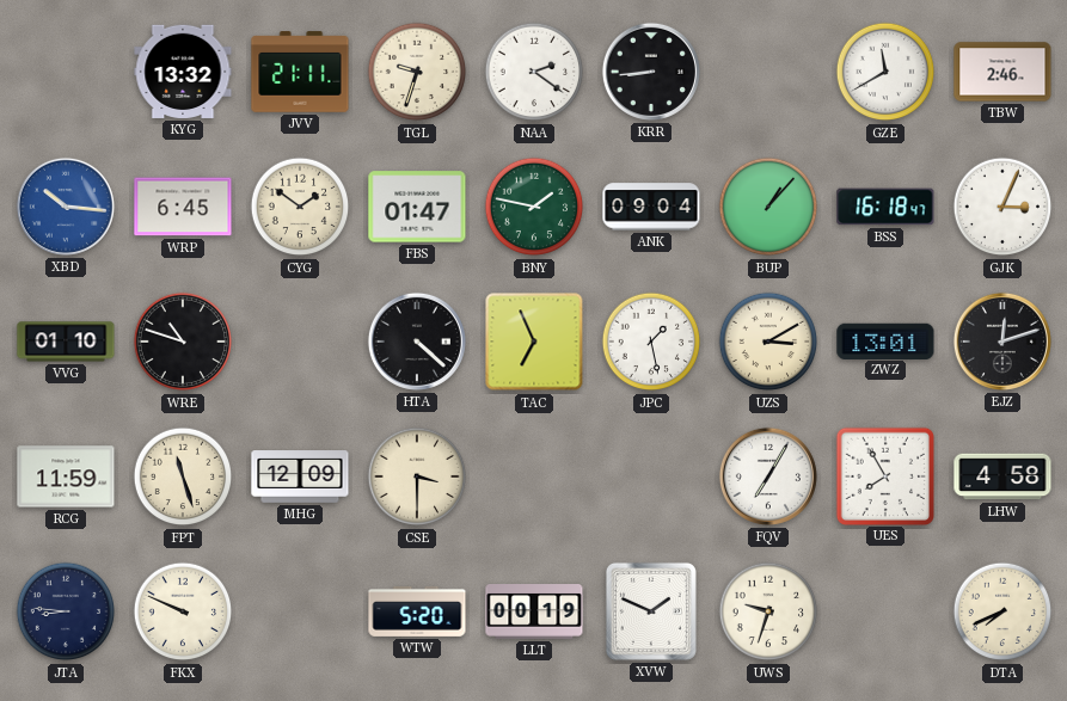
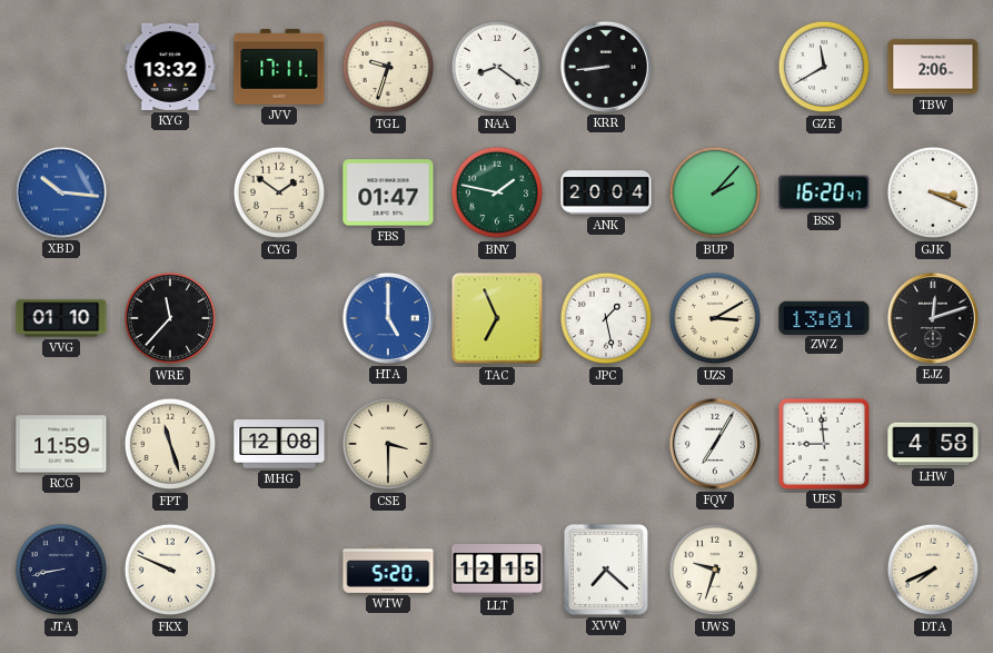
JVV: 21:11 -> 17:11 (279, 67)
NAA: 2:21 -> 8:21 (497, 67)
TBW: 2:46 -> 2:06 (933, 67)
WRP: 6:45 -> none (183, 207)
ANK: 09:04 -> 20:04 (606, 192)
BUP: 1:07 -> 2:07 (715, 192)
BSS: 16:18 -> 16:20 (824, 192)
GJK: 3:04 -> 3:19 (933, 192)
WRE: 10:48 -> 11:37 (170, 318)
HTA: 4:22 -> 5:00 (388, 318)
HTA dial: black -> blue (388, 318)
MHG: 12:09 -> 12:08 (279, 444)
UES: 7:55 -> 8:59 (823, 443)
JTA: 8:46 -> 8:43 (61, 570)
LLT: 00:19 -> 12:15 (497, 571)
XVW: 1:49 -> 7:22 (606, 570)
